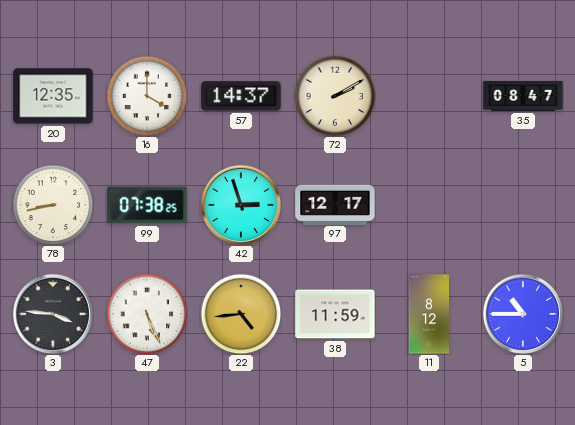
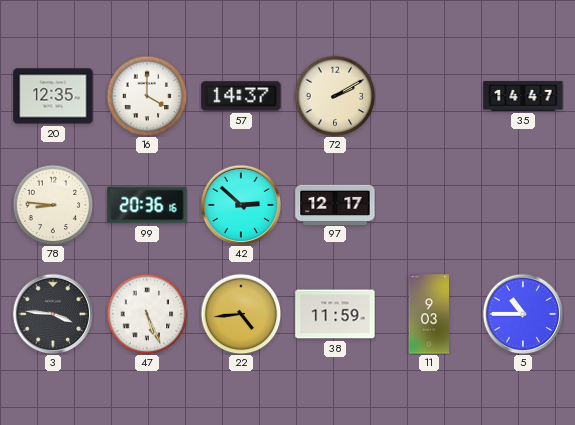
35: 08:47 -> 14:47 (523, 96)
78: 8:43 -> 8:46 (53, 205)
99: 07:38 -> 20:36 (147, 205)
42: 2:57 -> 2:52 (240, 204)
11: 8:12 -> 9:03 (428, 314)
